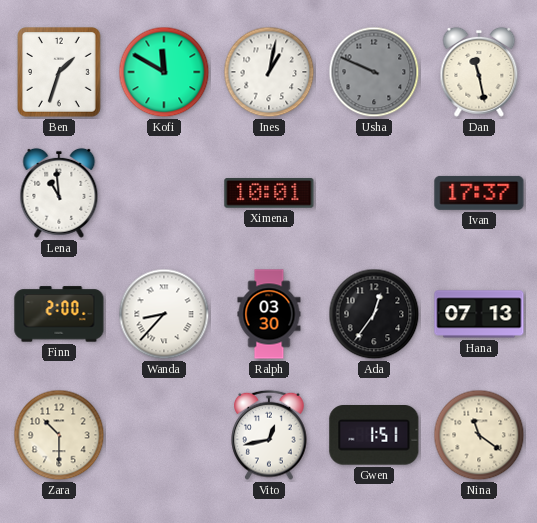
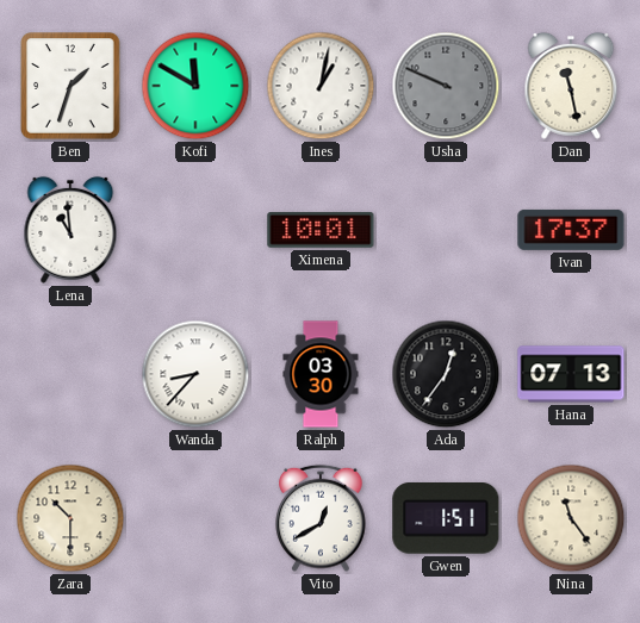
Finn: 2:00 -> none (59, 314)
Vito: 12:43 -> 12:40 (321, 518)
Nina: 11:21 -> 11:24 (571, 518)
